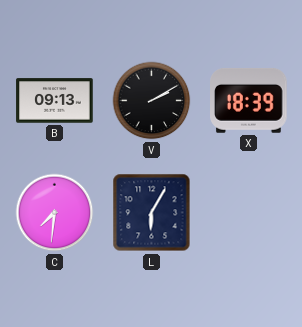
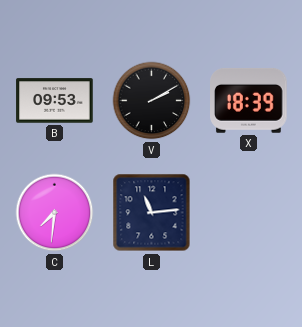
B: 09:13 -> 09:53 (55, 101)
L: 6:05 -> 11:14 (152, 213)
